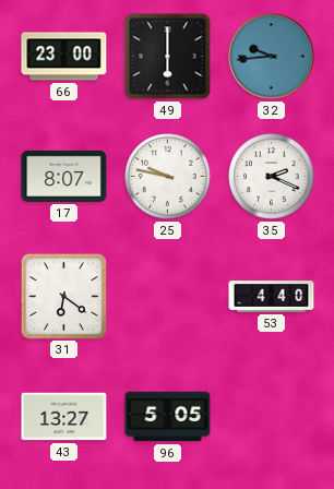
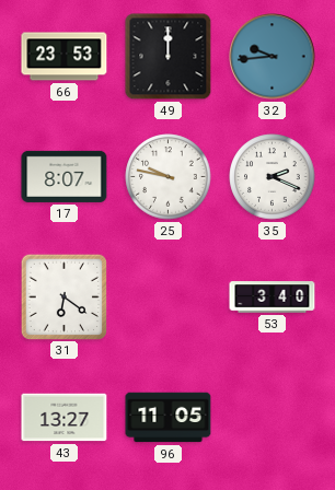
66: 23:00 -> 23:53 (65, 57)
49: 6:00 -> 12:00 (169, 57)
53: 4:40 -> 3:40 (273, 297)
96: 5:05 -> 11:05 (169, 418)
